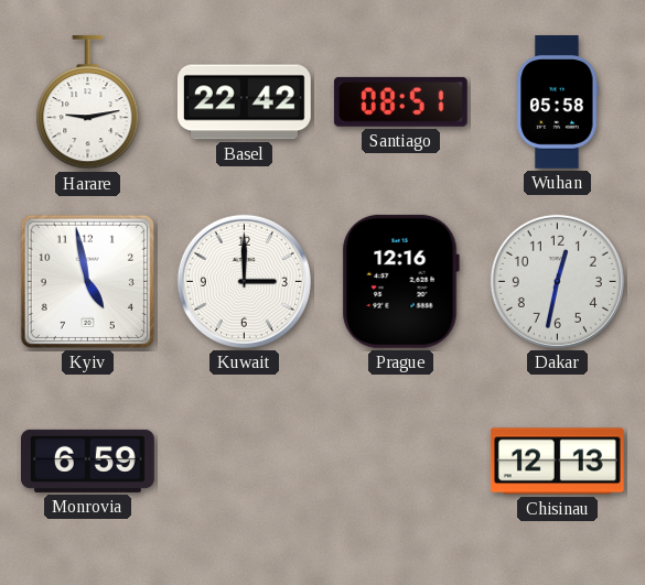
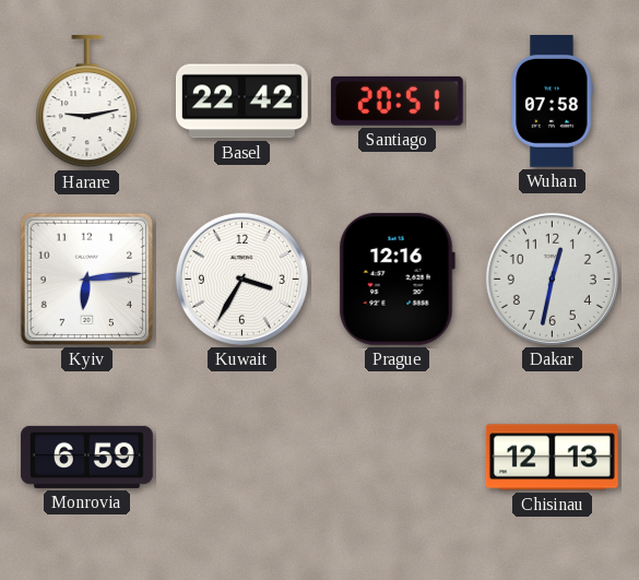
Santiago: 08:51 -> 20:51 (397, 100)
Wuhan: 05:58 -> 07:58 (553, 102)
Kyiv: 4:58 -> 6:14 (86, 279)
Kuwait: 3:00 -> 3:35 (241, 279)
